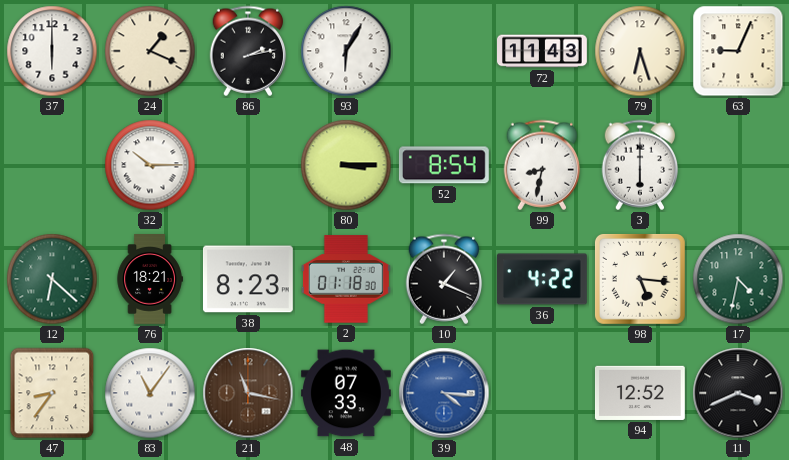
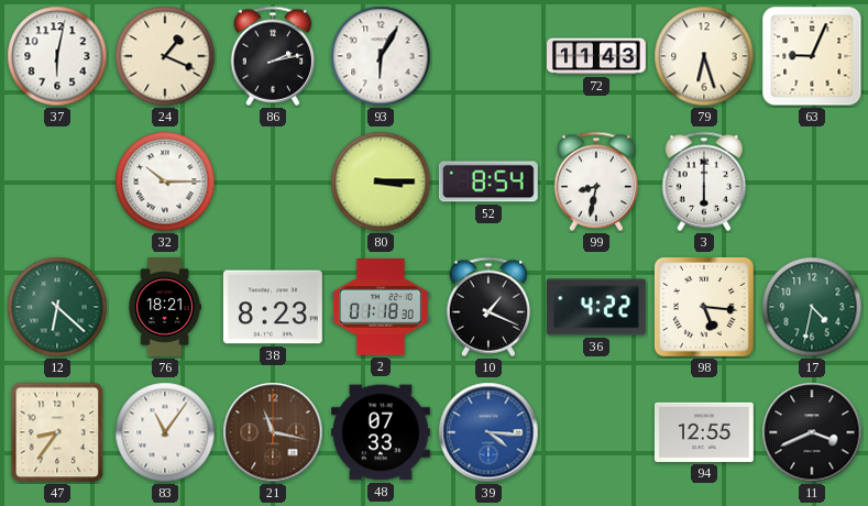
37: 6:00 -> 6:02 (57, 56)
94: 12:52 -> 12:55 (704, 432)
